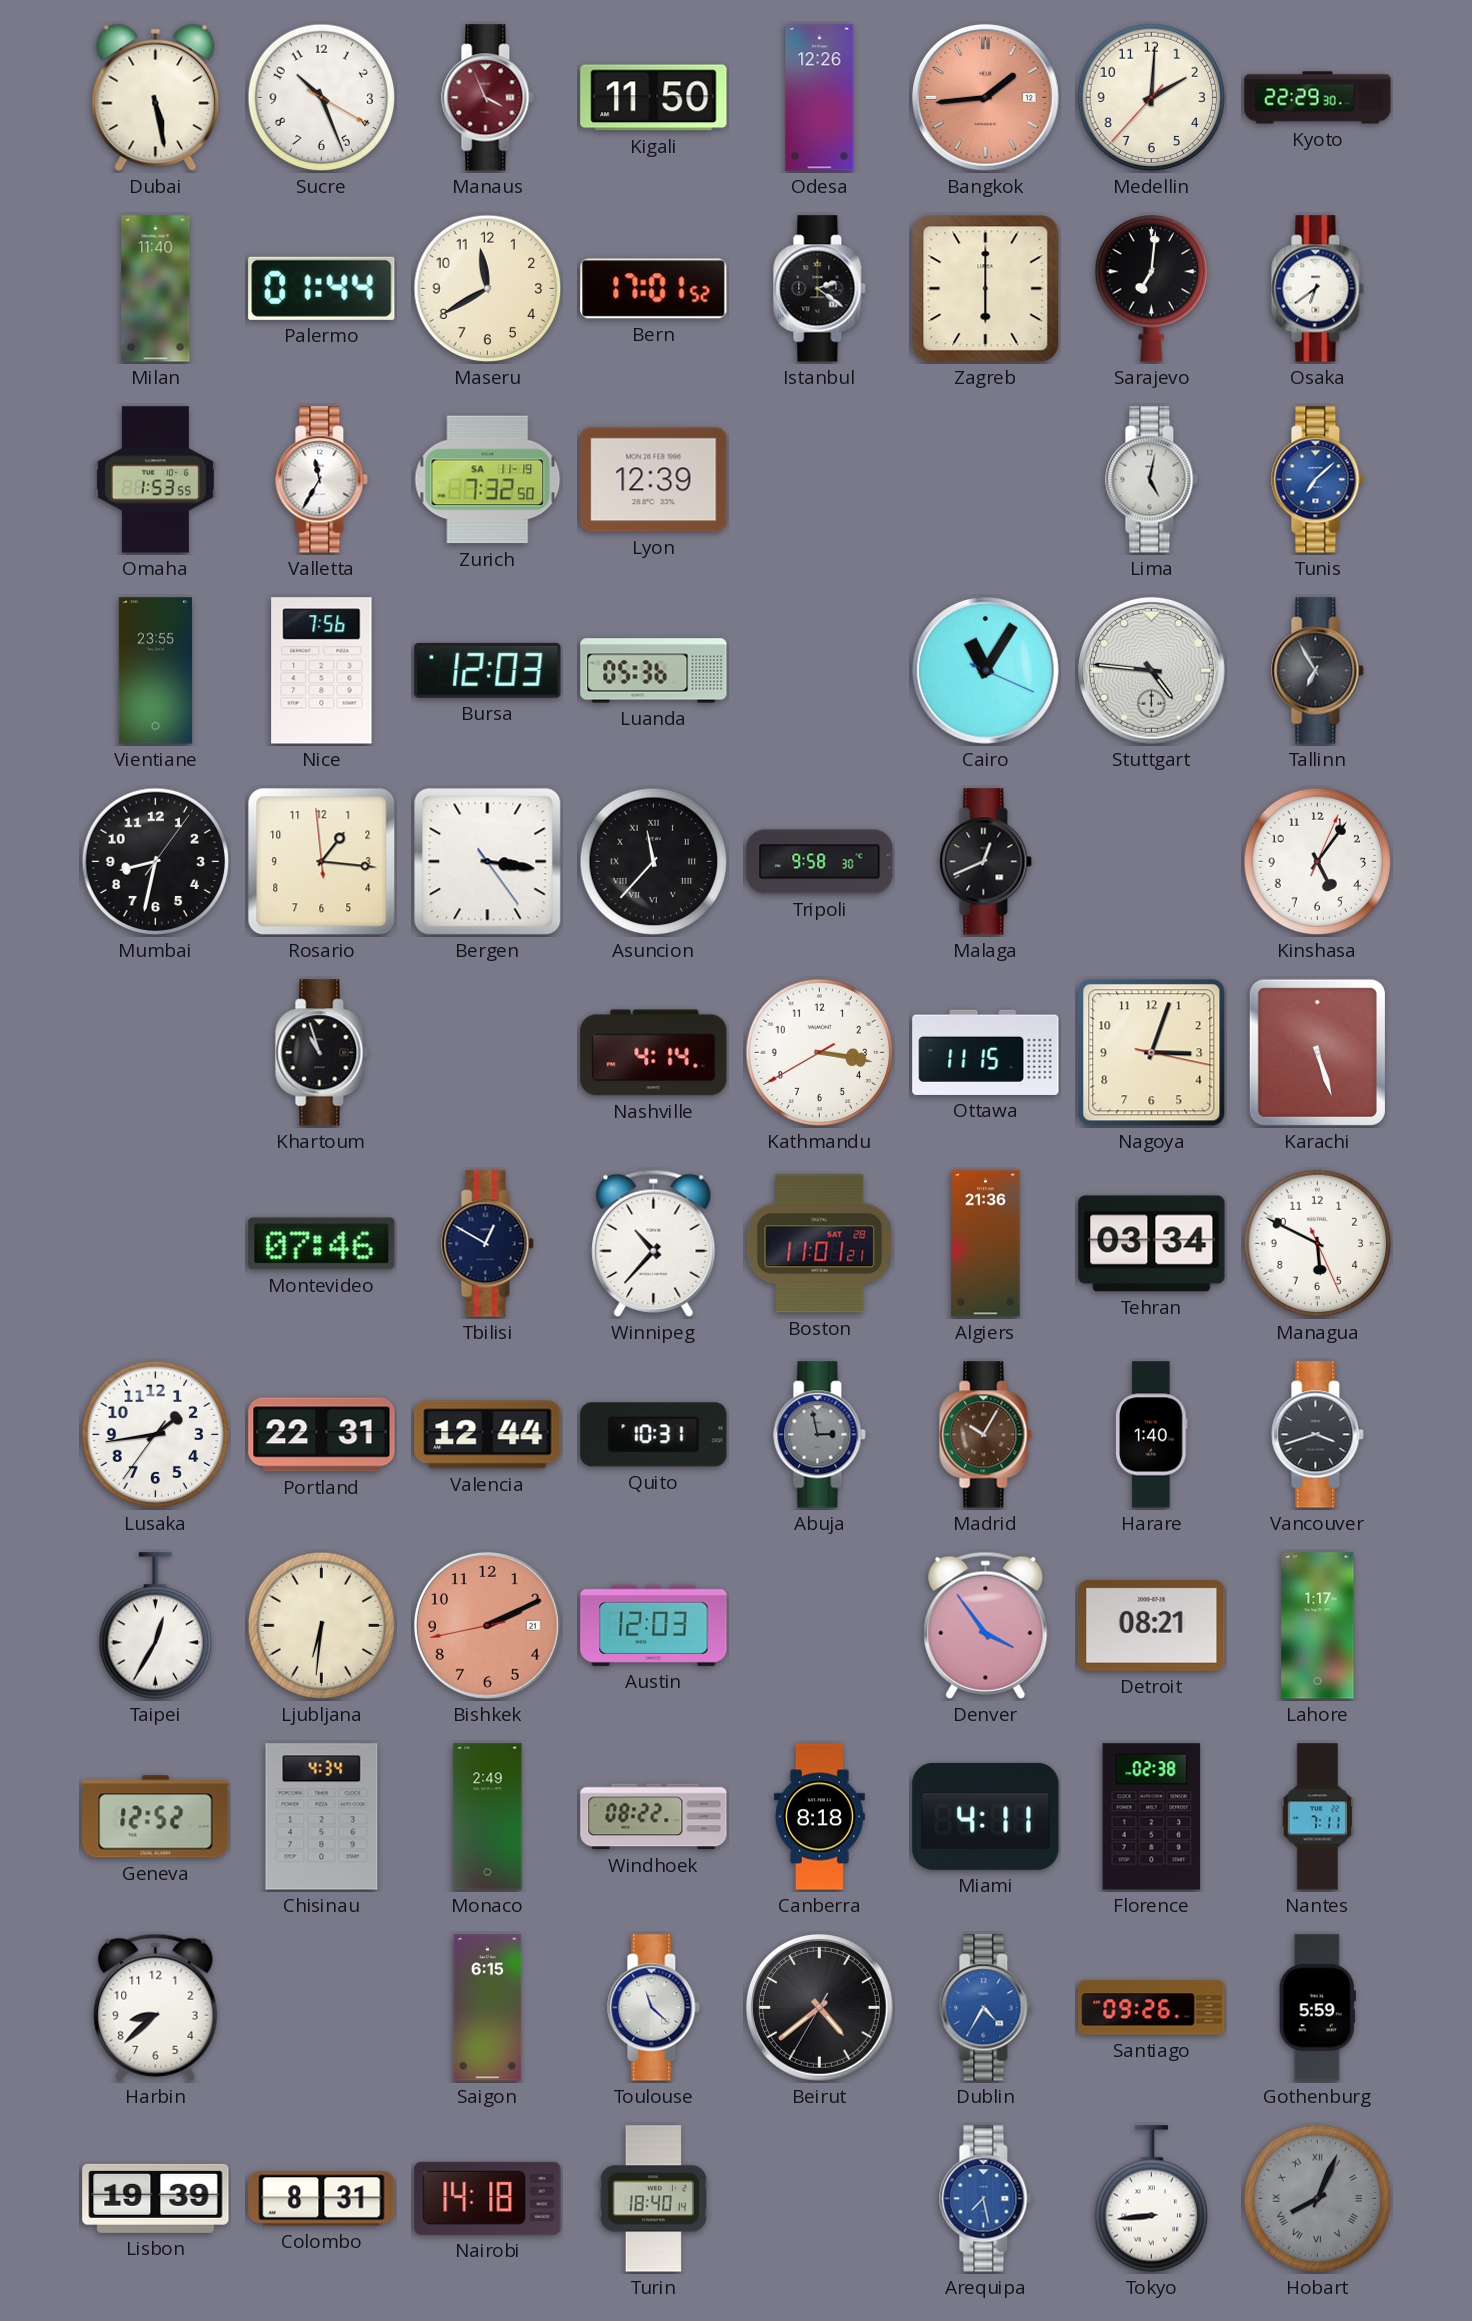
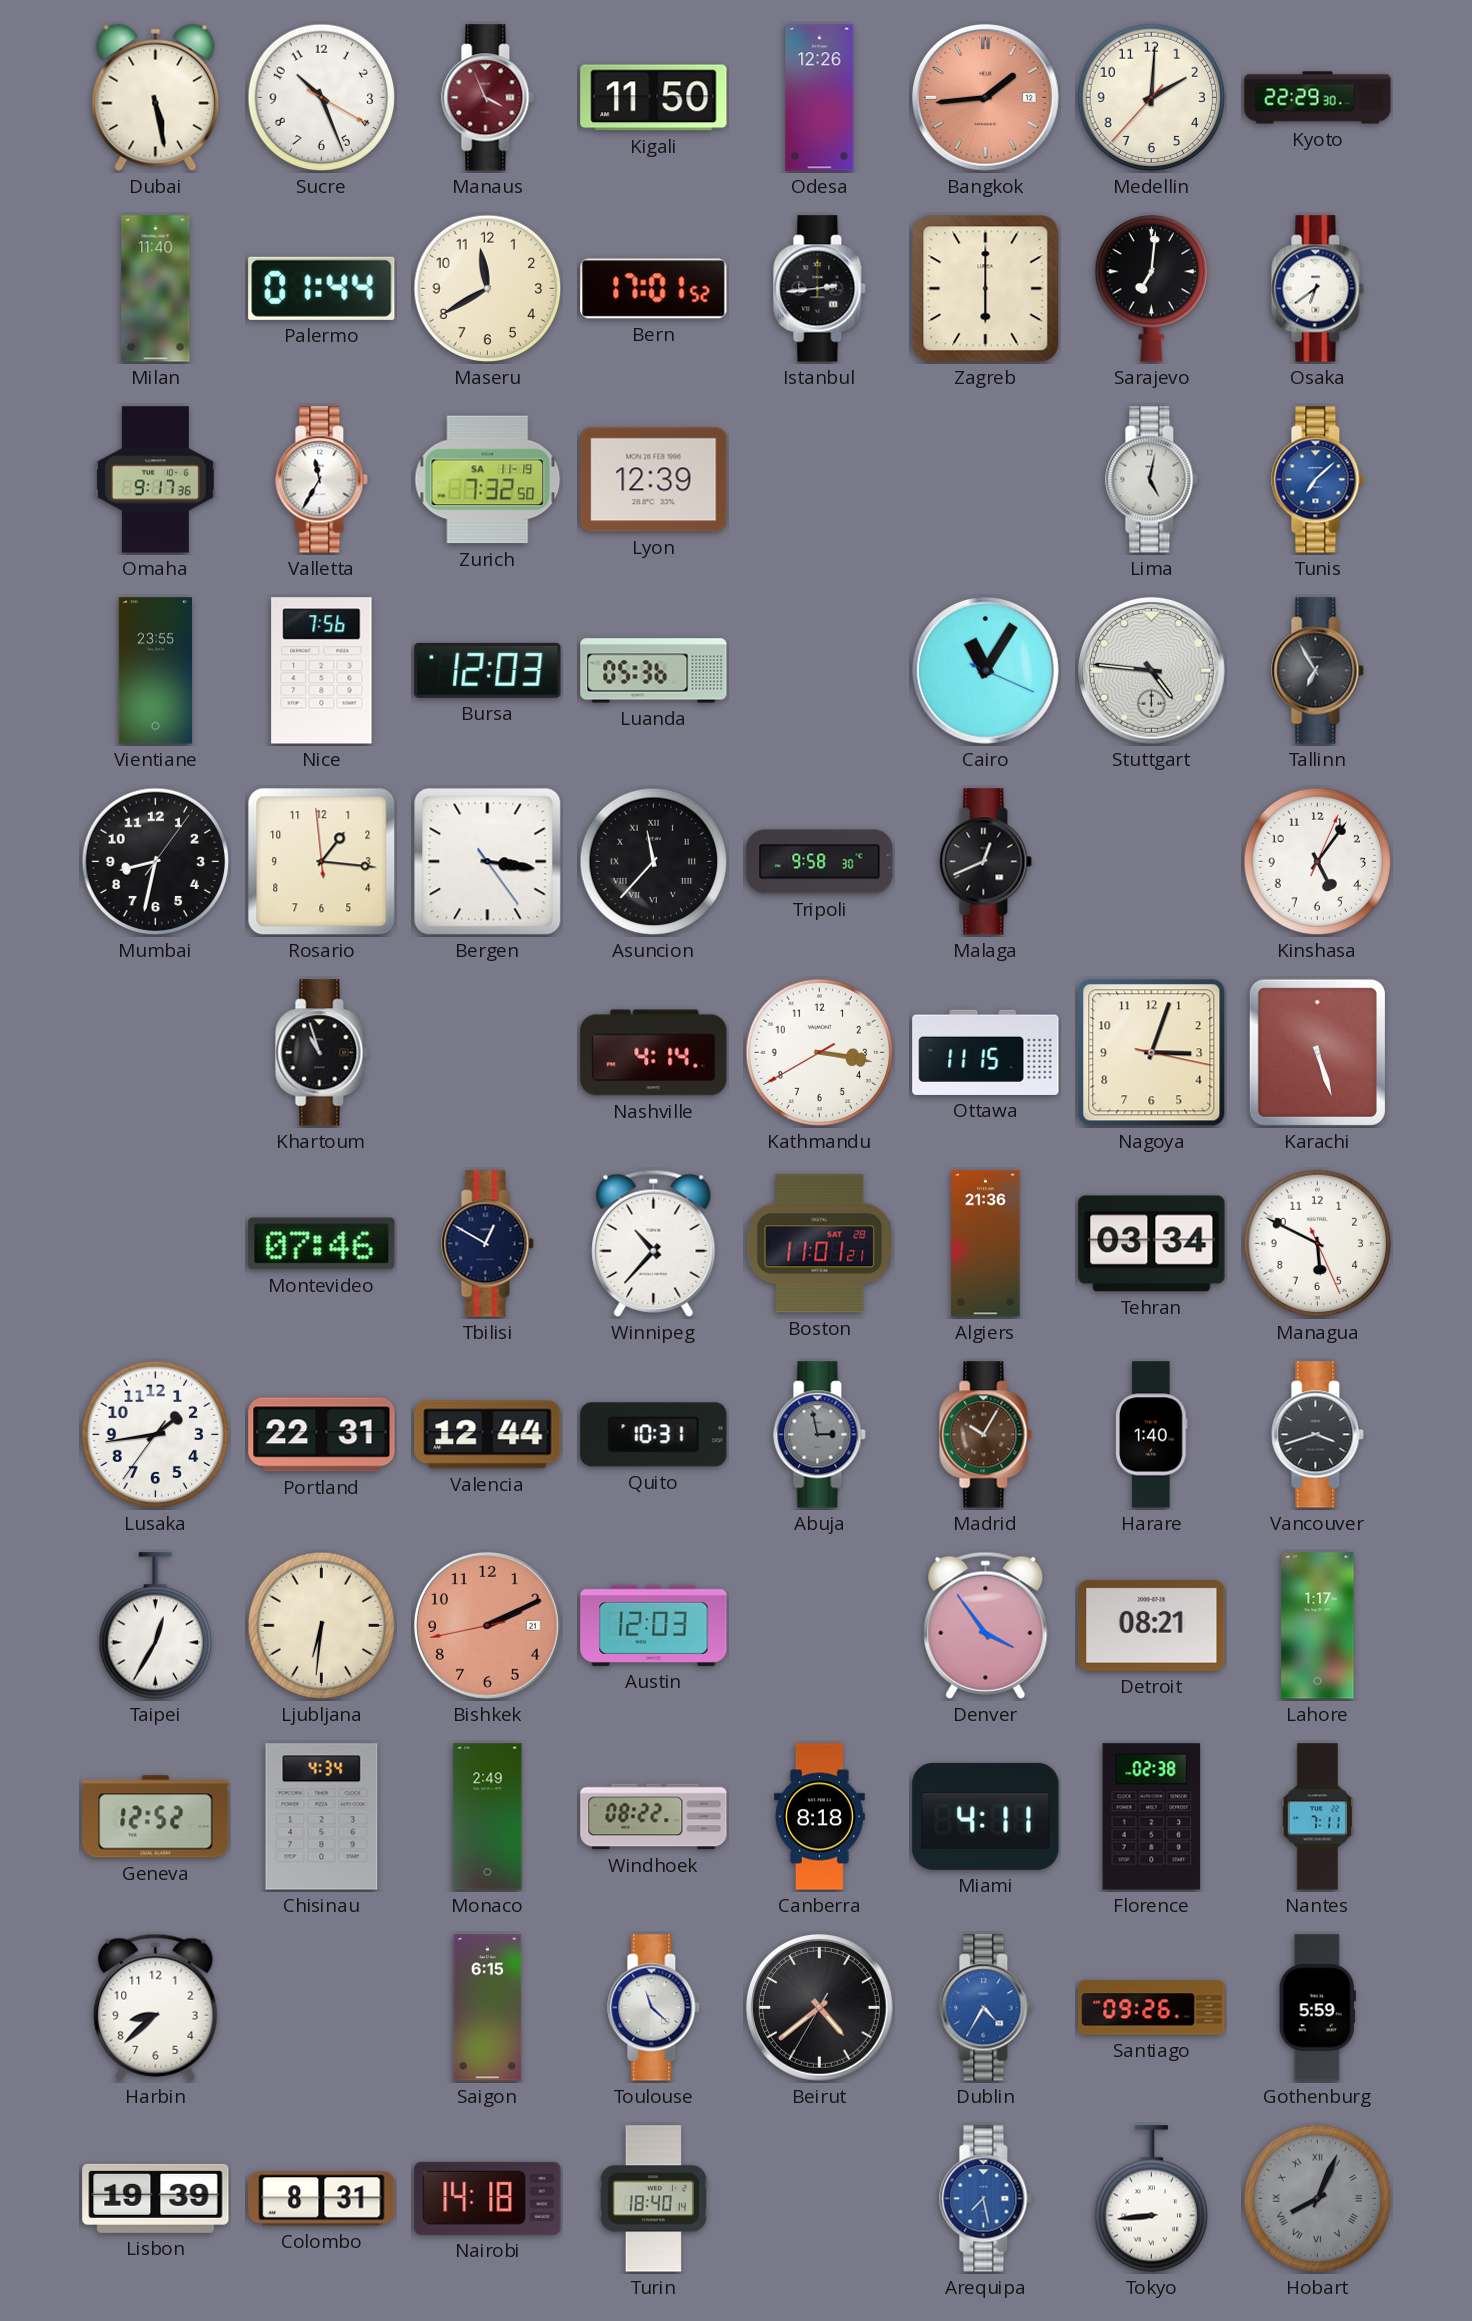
Istanbul: 2:21 -> 2:44 (820, 289)
Omaha: 1:53 -> 9:17 (155, 480)
